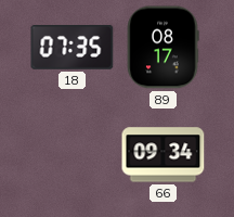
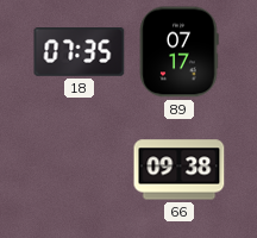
89: 08:17 -> 07:17 (178, 52)
66: 09:34 -> 09:38 (180, 170)
